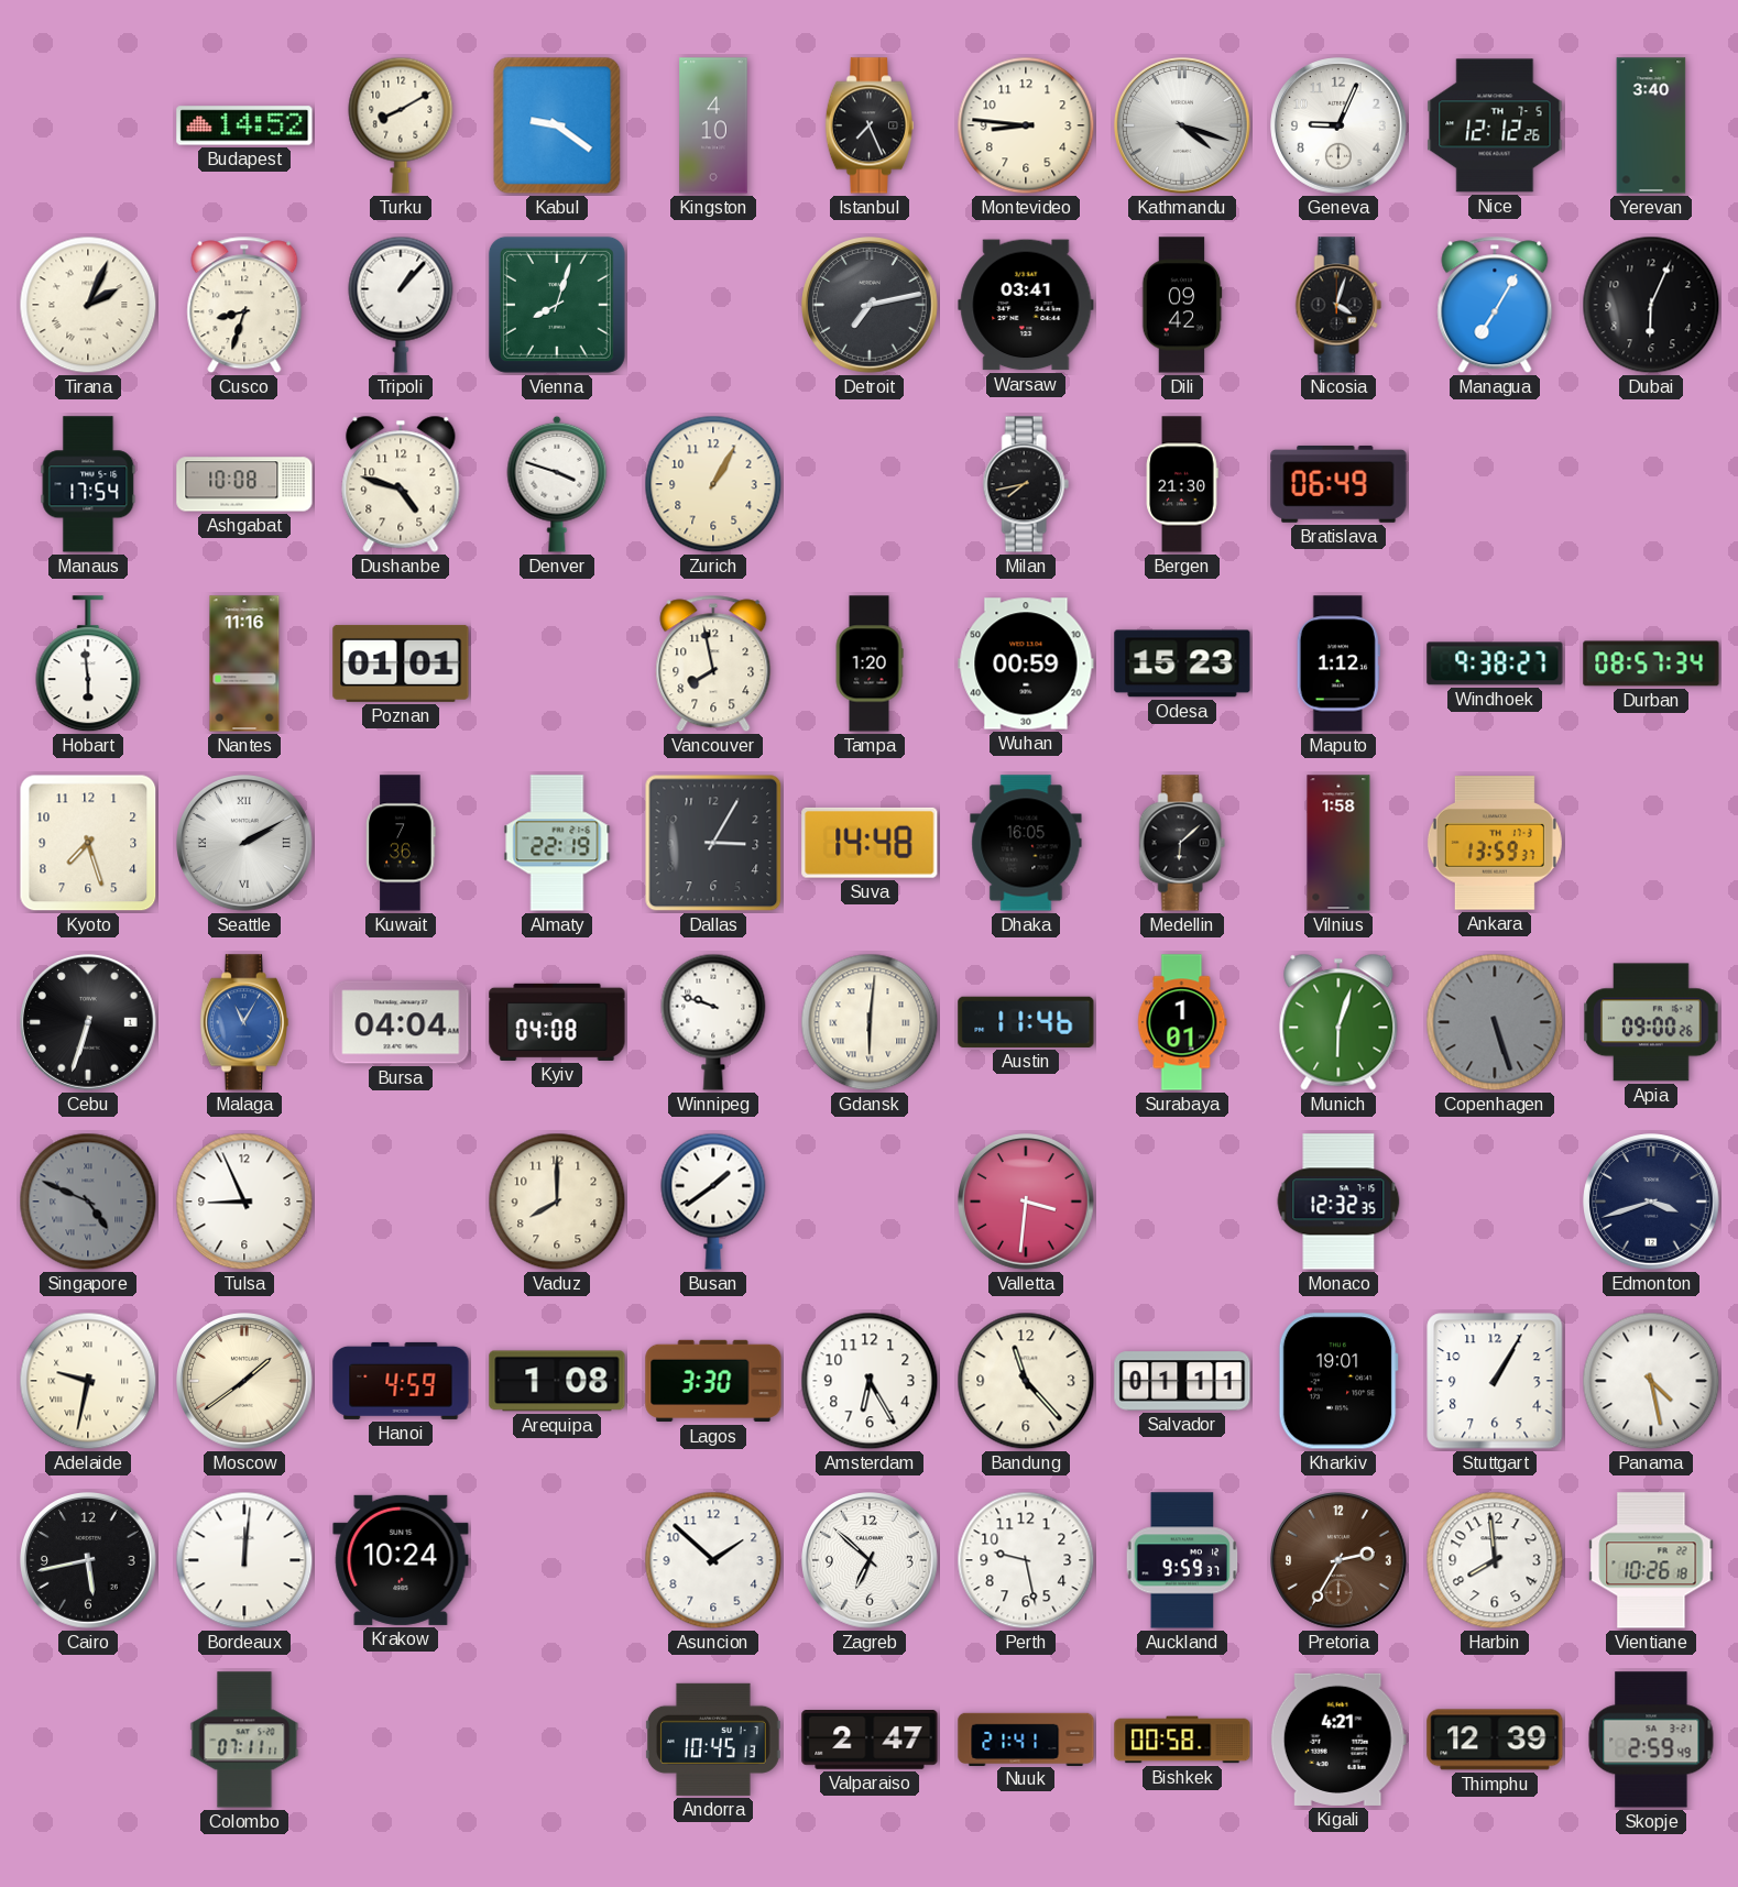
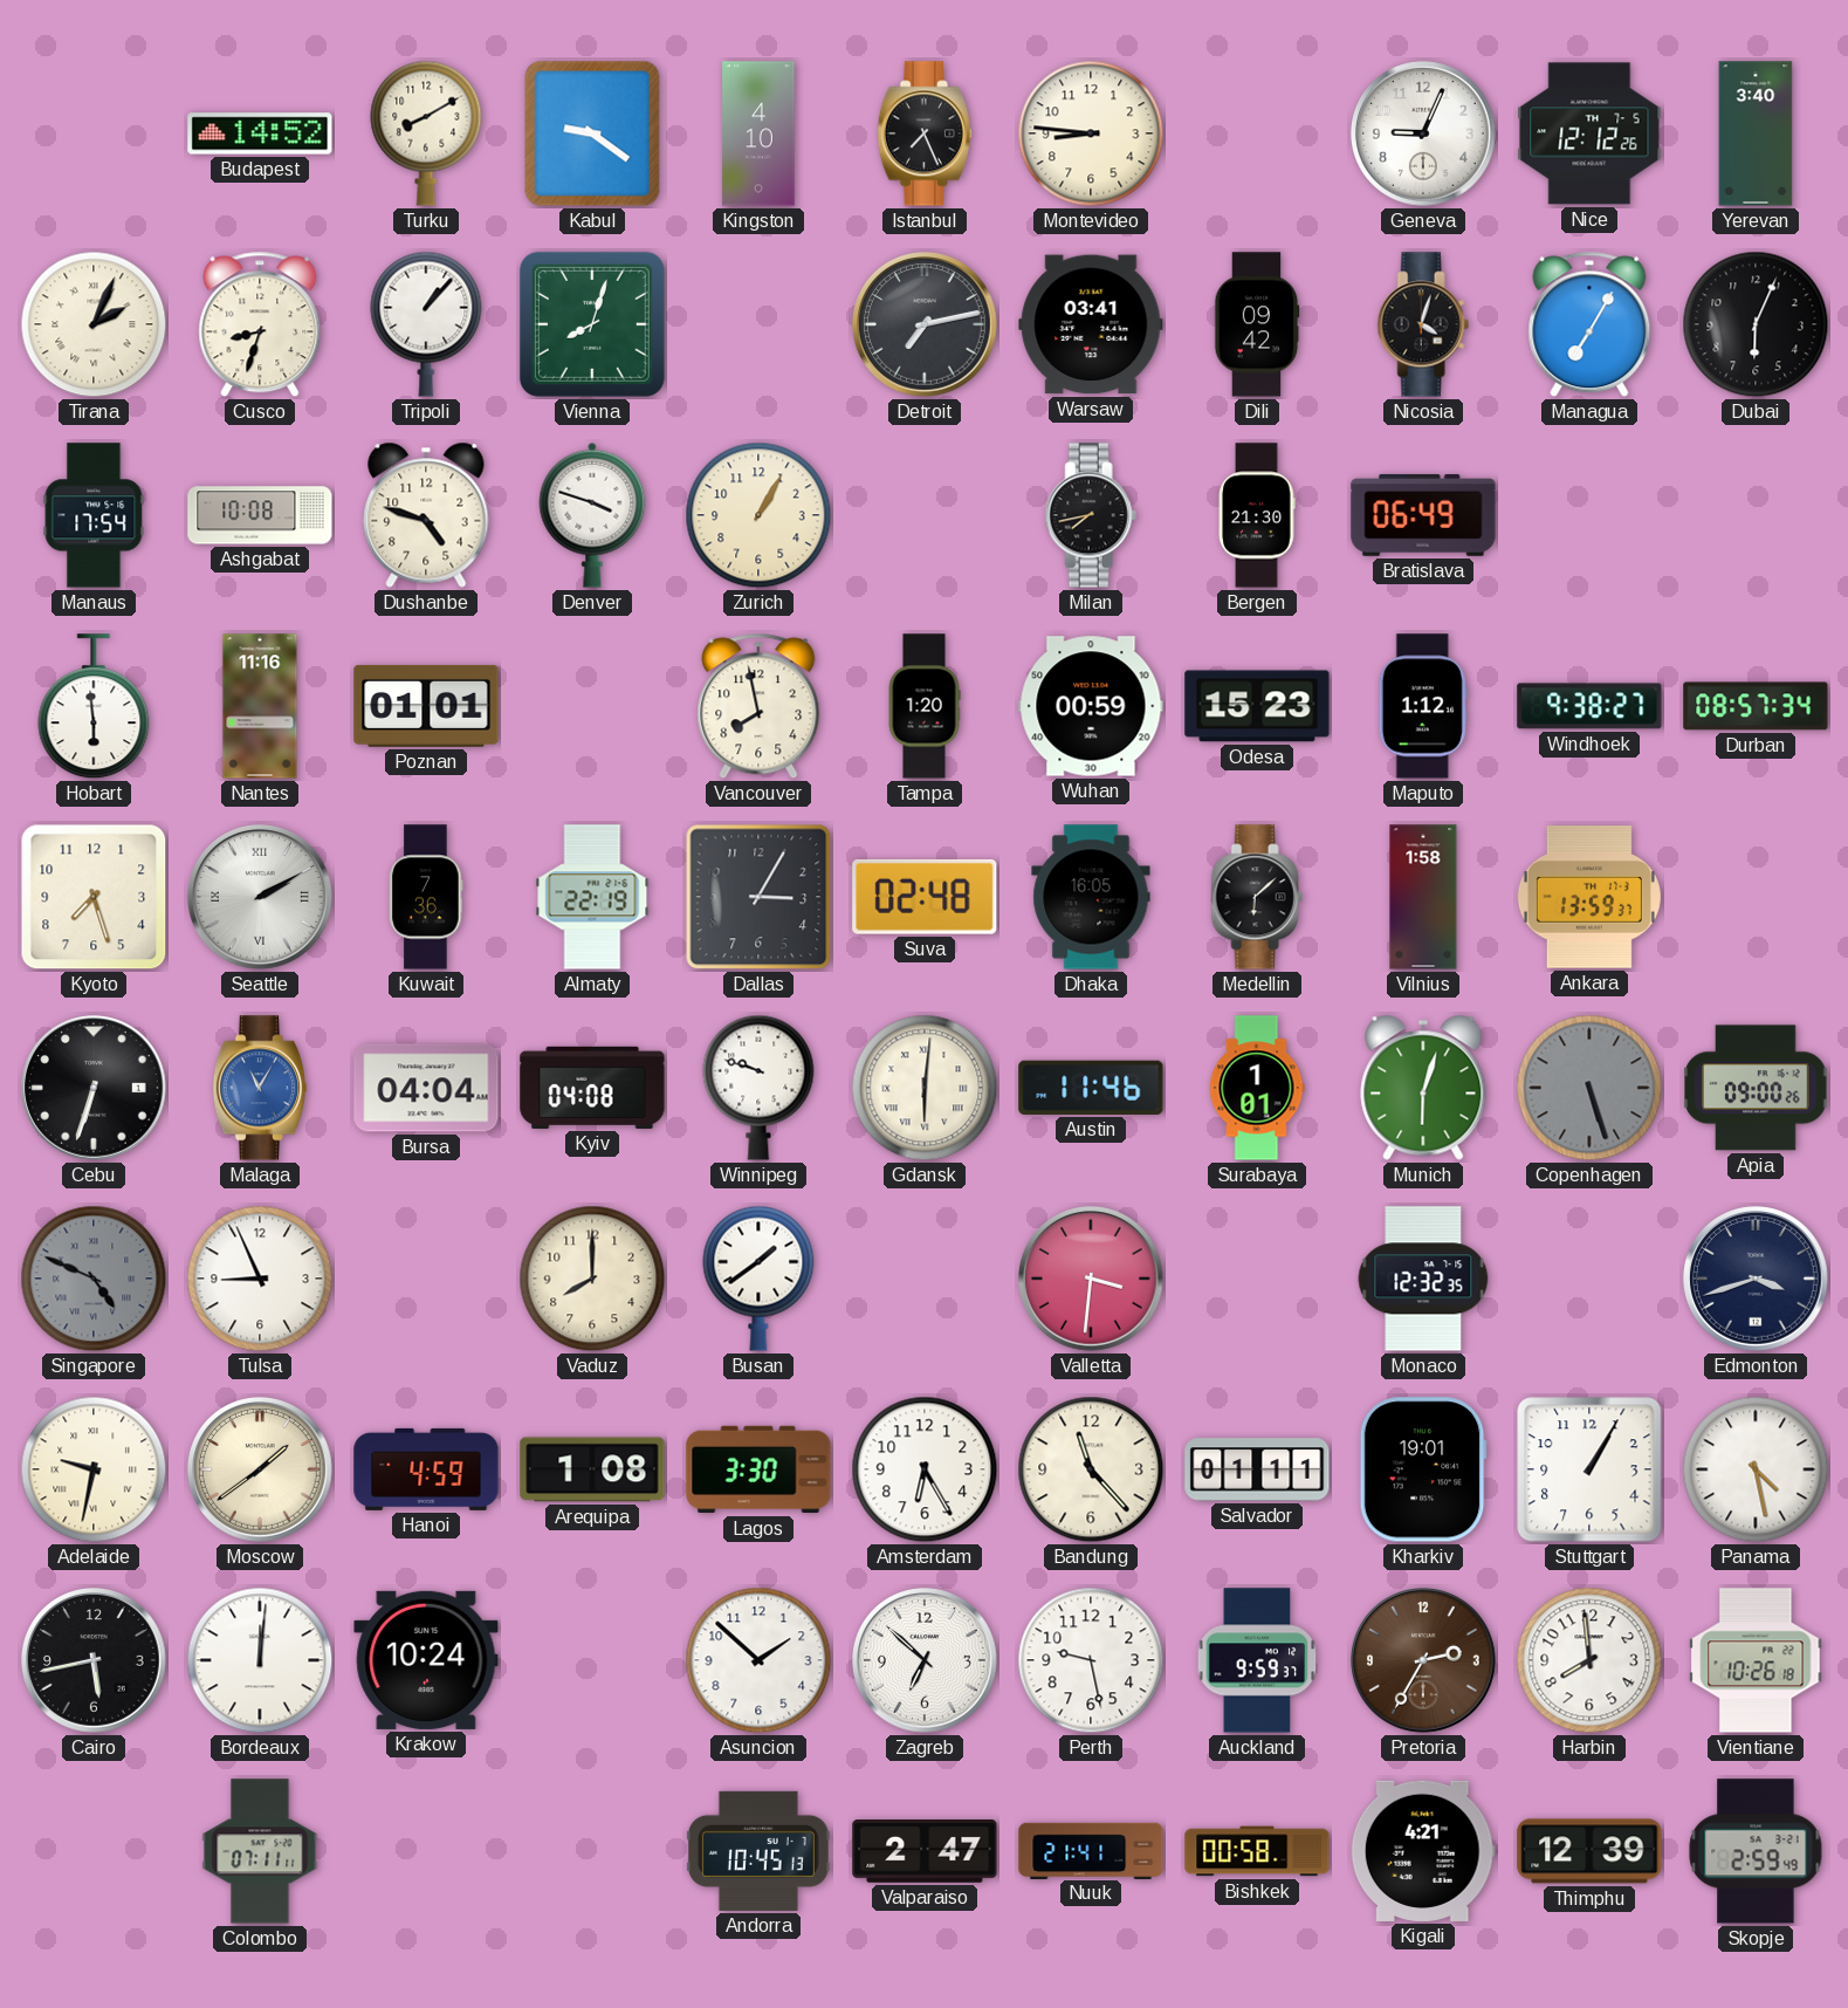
Kathmandu: 4:18 -> none (1183, 127)
Suva: 14:48 -> 02:48 (925, 897)
